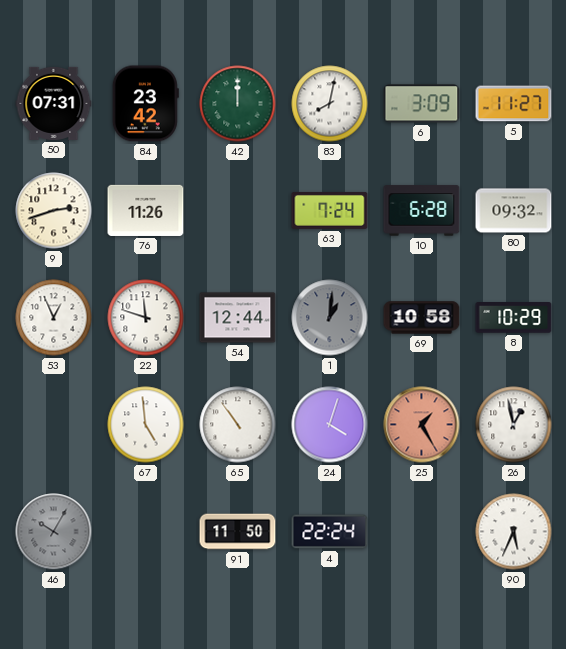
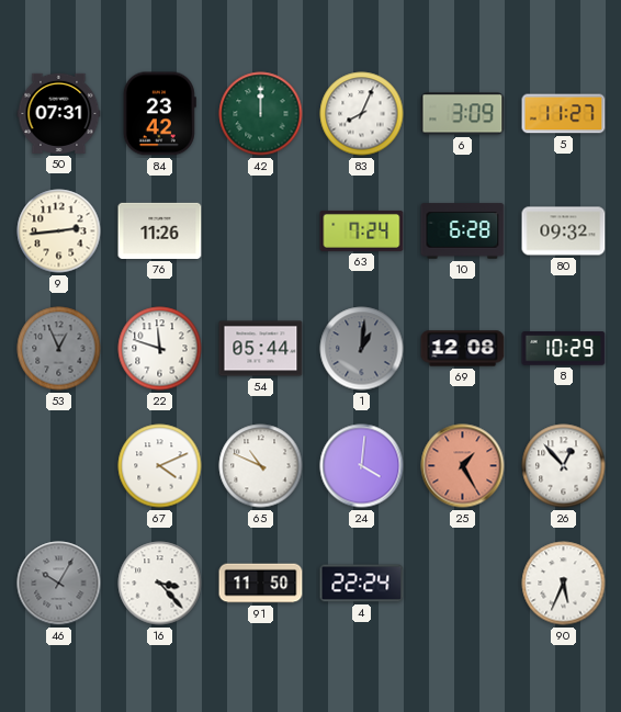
83: 8:02 -> 8:04 (362, 114)
9: 2:42 -> 2:44 (59, 231)
53 dial: white -> grey (59, 349)
54: 12:44 -> 05:44 (261, 349)
69: 10:58 -> 12:08 (463, 349)
67: 4:59 -> 4:11 (160, 466)
65: 10:54 -> 10:49 (261, 466)
24: 4:03 -> 4:01 (362, 466)
26: 12:58 -> 12:53 (564, 466)
16: none -> 3:23 (160, 584)
